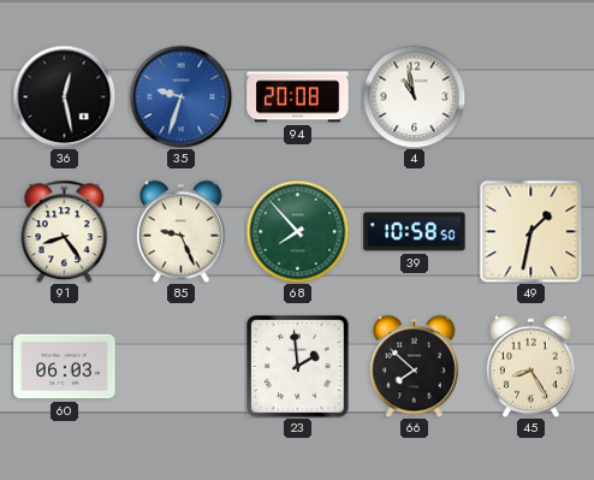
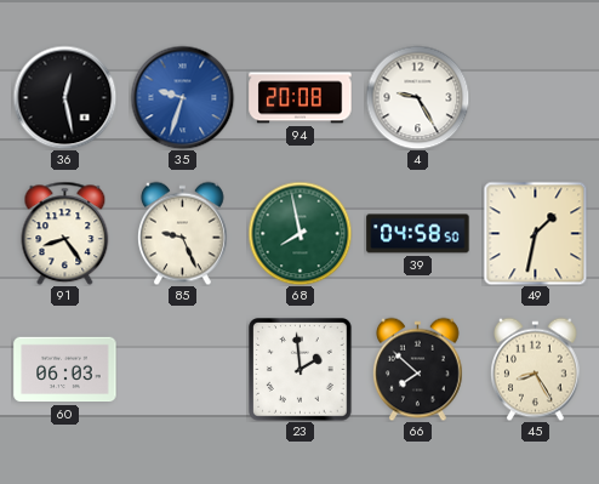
4: 10:58 -> 9:25 (417, 97)
68: 7:53 -> 7:58 (299, 233)
39: 10:58 -> 04:58 (418, 234)
